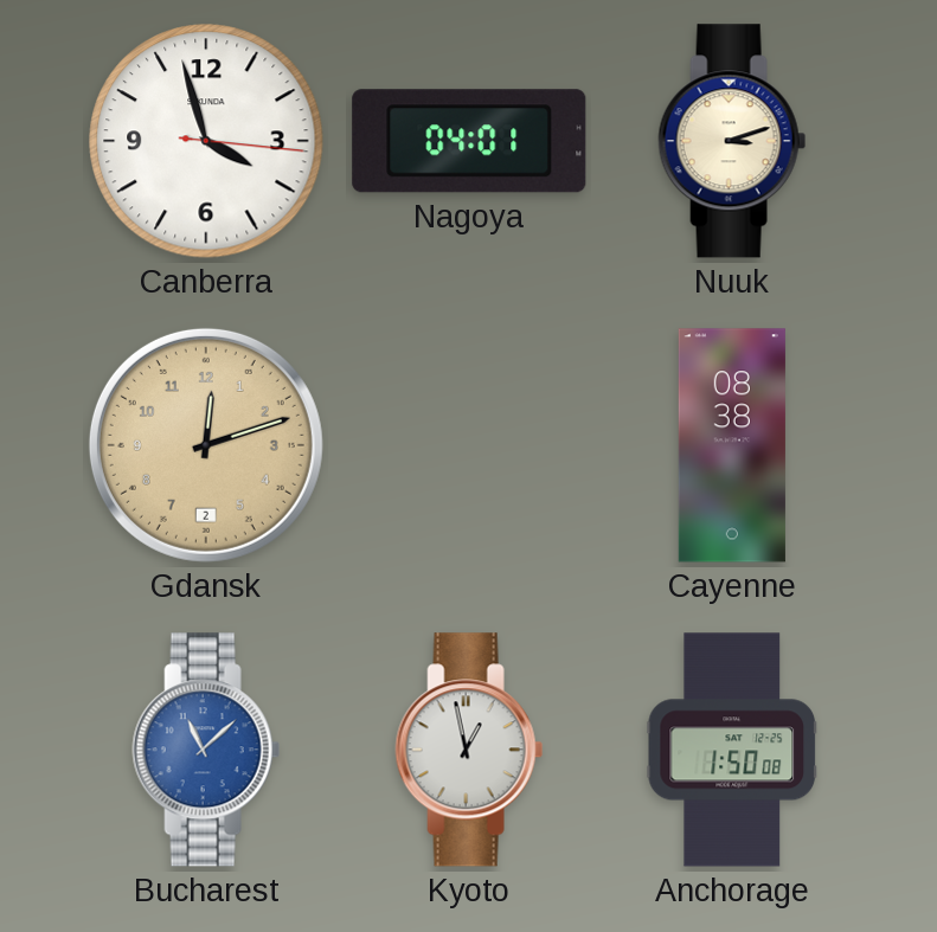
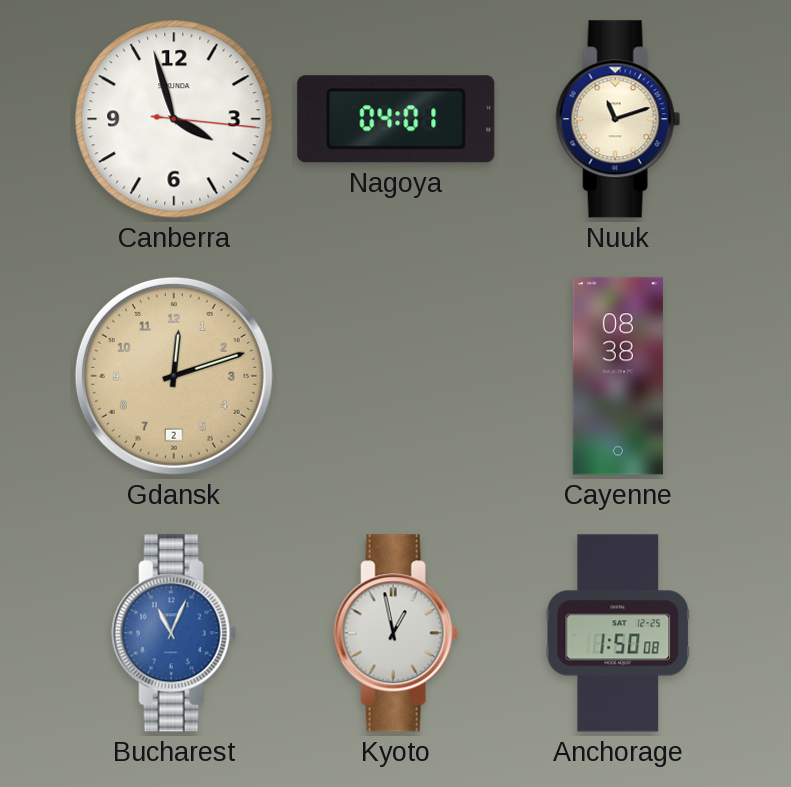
Nuuk: 3:12 -> 11:12 (618, 119)
Bucharest: 11:08 -> 11:04 (174, 633)
